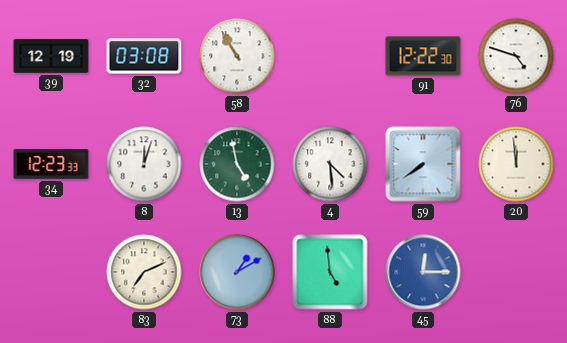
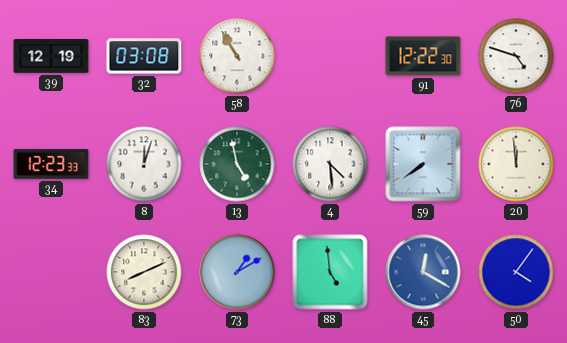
83: 7:11 -> 8:11 (144, 272)
45: 12:15 -> 12:20 (423, 272)
50: none -> 4:06 (516, 272)
